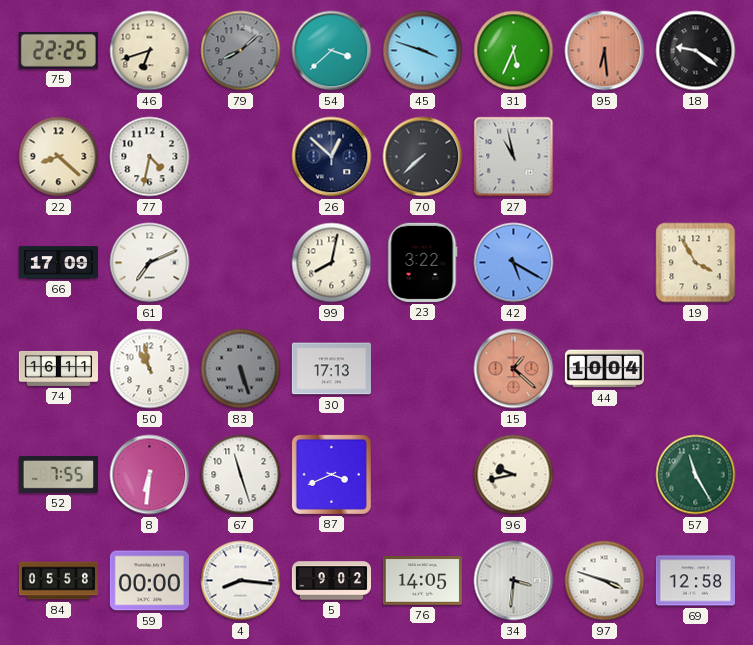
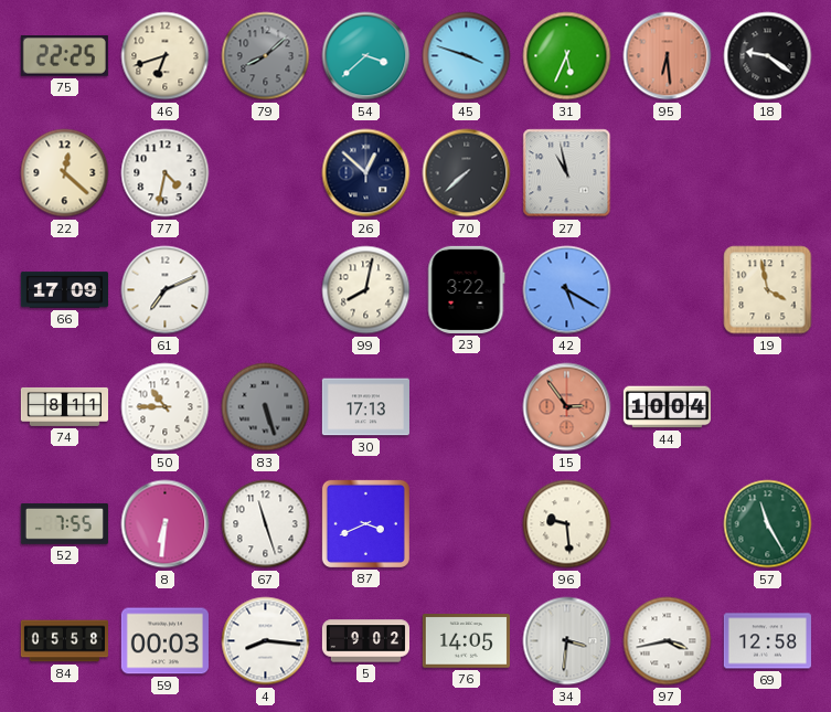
22: 8:22 -> 12:22 (65, 173)
19: 3:55 -> 3:58 (768, 290)
74: 16:11 -> 8:11 (64, 406)
50: 10:58 -> 10:45 (166, 407)
15: 1:22 -> 2:54 (567, 407)
96: 9:43 -> 9:29 (567, 524)
59: 00:00 -> 00:03 (164, 641)
97: 3:48 -> 3:43 (668, 641)
